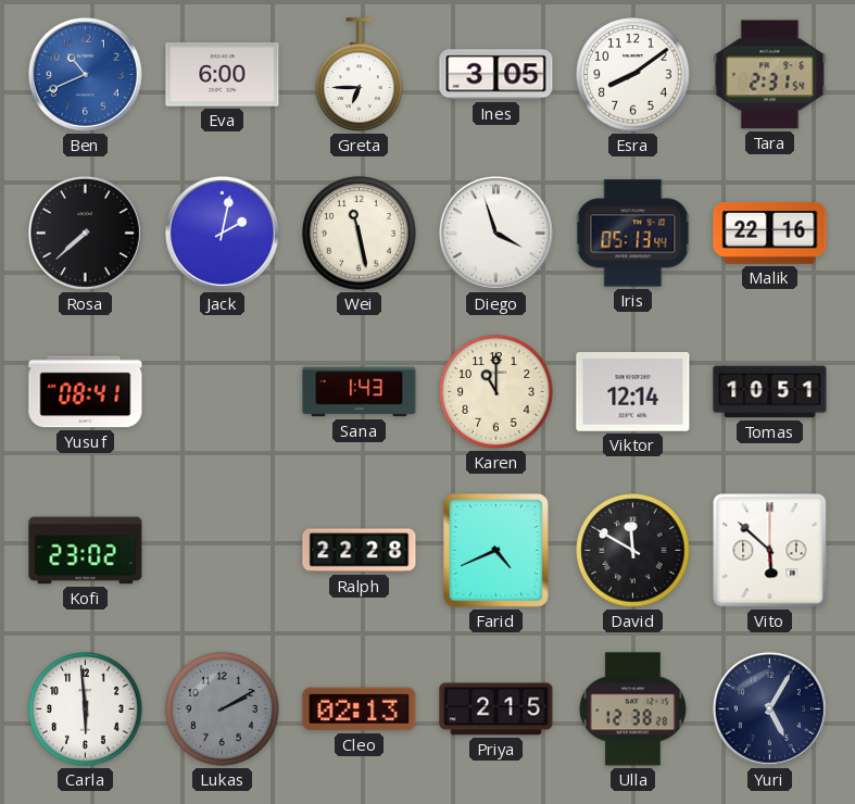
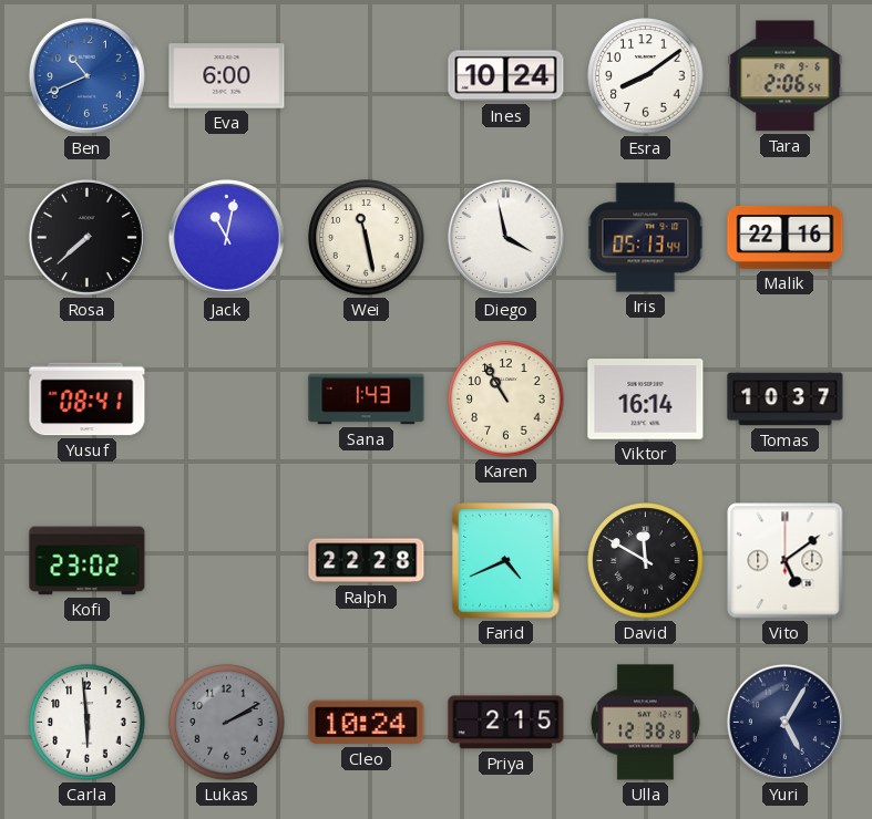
Greta: 6:45 -> none (360, 75)
Ines: 3:05 -> 10:24 (506, 76)
Tara: 2:31 -> 2:06 (786, 76)
Jack: 2:02 -> 11:02 (226, 237)
Diego: 3:57 -> 3:58 (505, 237)
Karen: 11:00 -> 10:55 (506, 400)
Viktor: 12:14 -> 16:14 (646, 400)
Tomas: 10:51 -> 10:37 (786, 400)
Vito: 5:52 -> 5:09 (786, 561)
Cleo: 02:13 -> 10:24 (367, 723)
